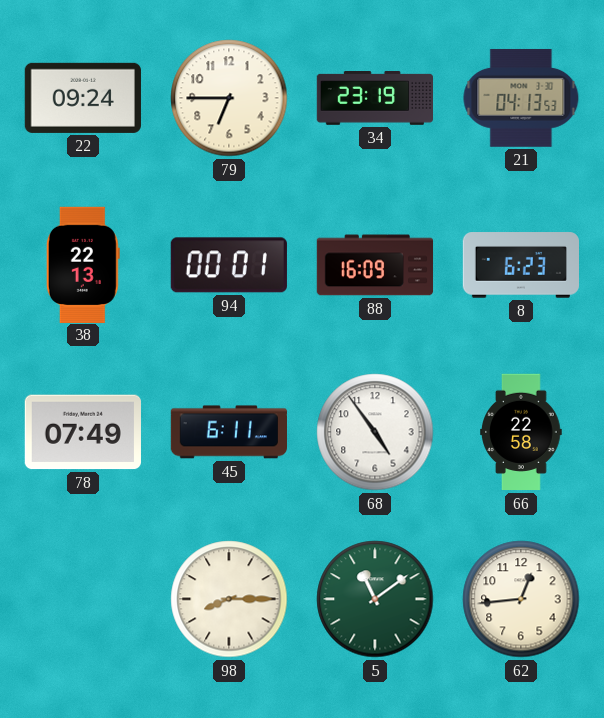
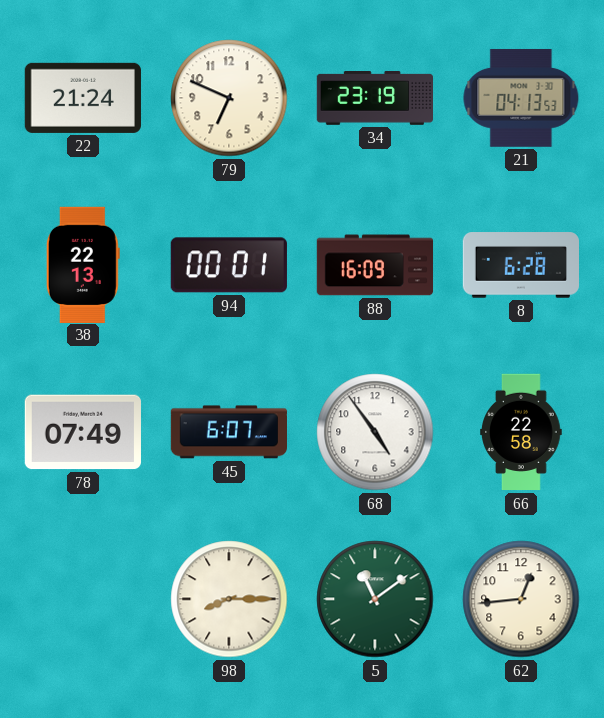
22: 09:24 -> 21:24 (82, 98)
79: 6:45 -> 6:49 (229, 98)
8: 6:23 -> 6:28 (520, 265)
45: 6:11 -> 6:07 (228, 432)
